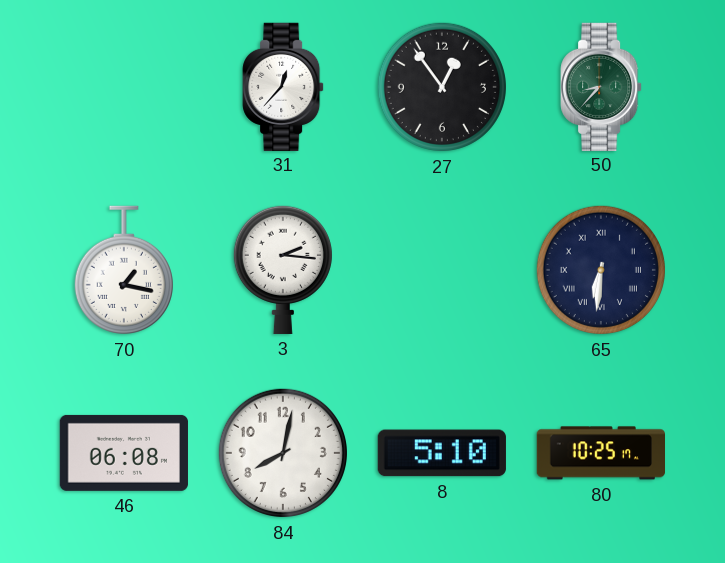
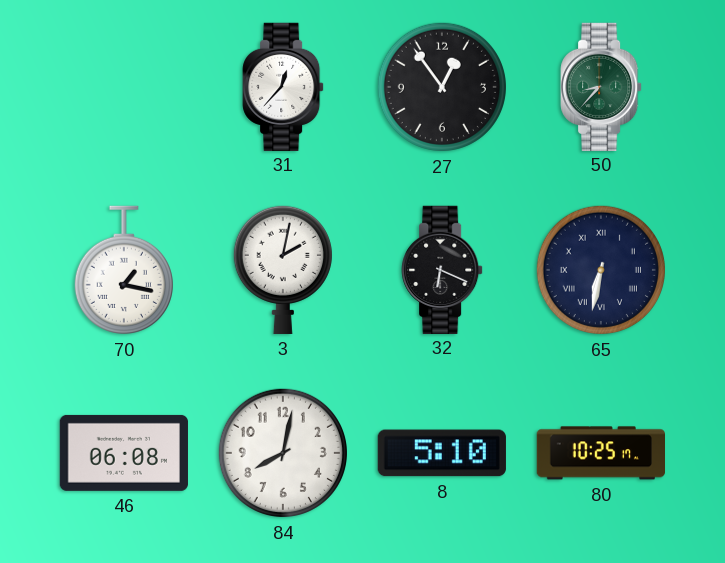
3: 2:16 -> 2:02 (283, 269)
32: none -> 6:19 (442, 269)
65: 6:31 -> 6:32 (601, 270)
